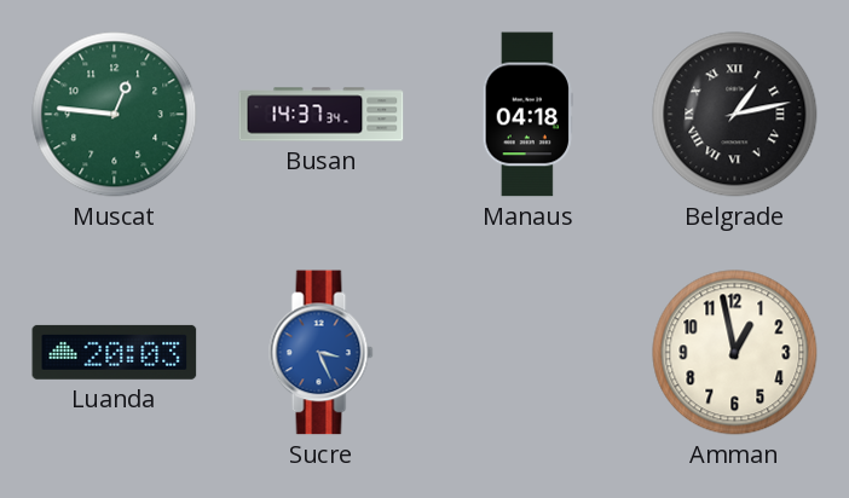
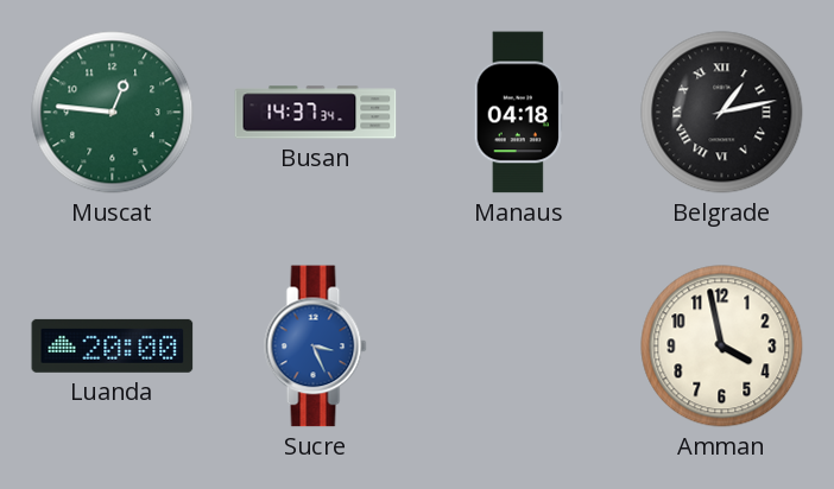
Luanda: 20:03 -> 20:00 (113, 345)
Amman: 12:58 -> 3:58 (722, 347)
